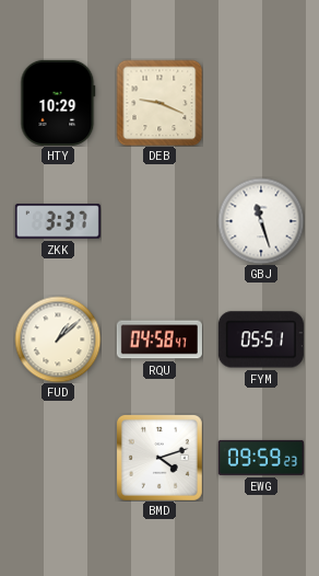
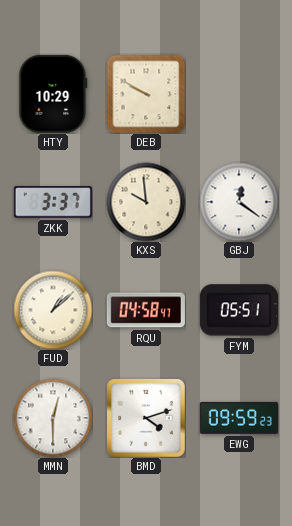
DEB: 9:19 -> 9:50 (146, 94)
KXS: none -> 9:59 (146, 202)
GBJ: 11:27 -> 12:21 (239, 202)
MMN: none -> 12:30 (53, 418)
